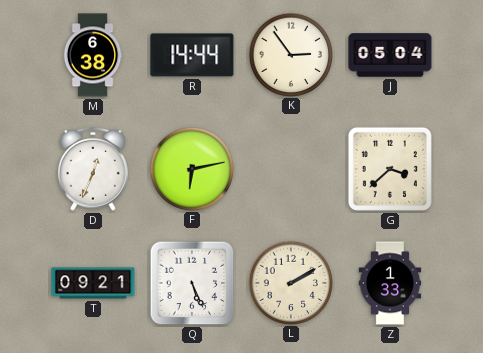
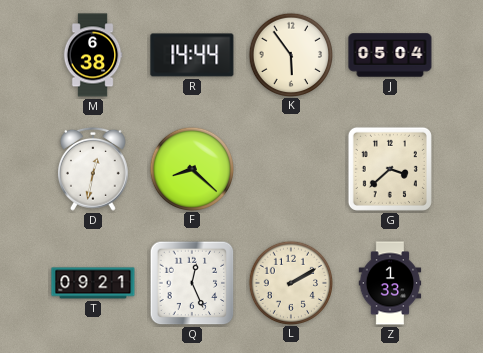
K: 2:54 -> 5:54 (290, 54)
D: 12:34 -> 12:32 (93, 169)
F: 6:13 -> 8:22 (191, 168)
Q: 5:26 -> 12:26 (192, 283)
